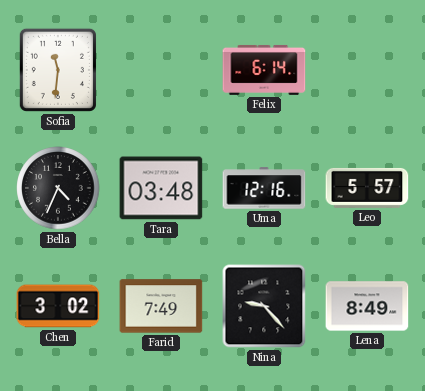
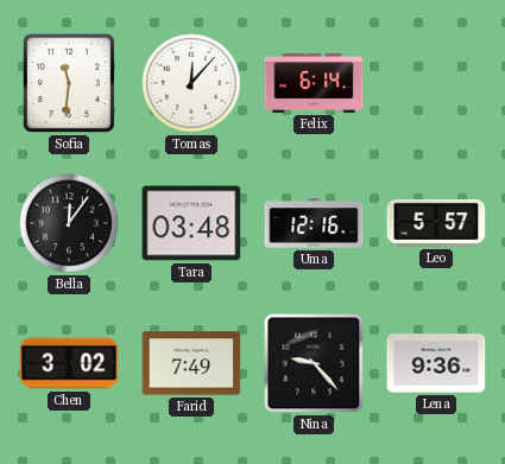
Tomas: none -> 12:07 (191, 83)
Bella: 4:34 -> 12:06 (69, 223)
Lena: 8:49 -> 9:36 (436, 363)
